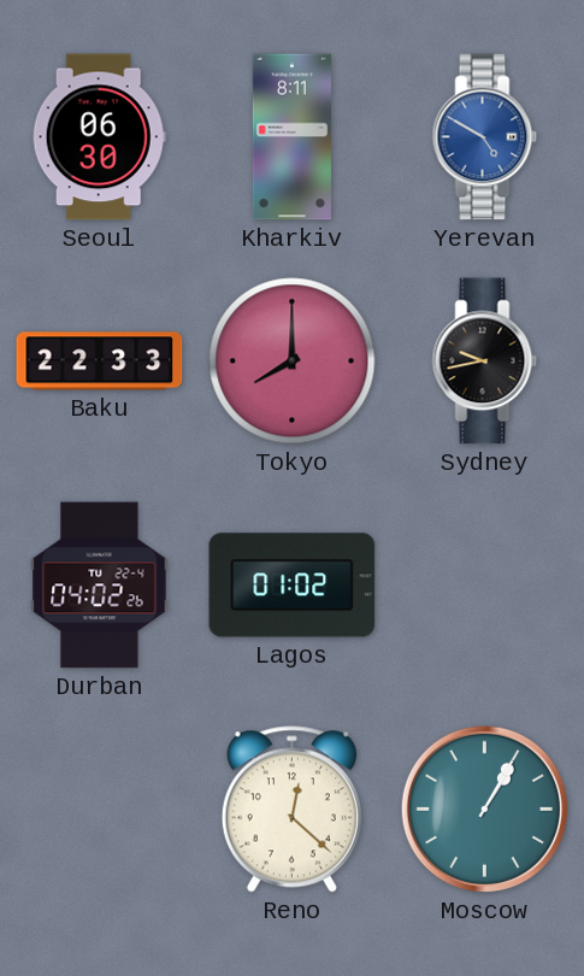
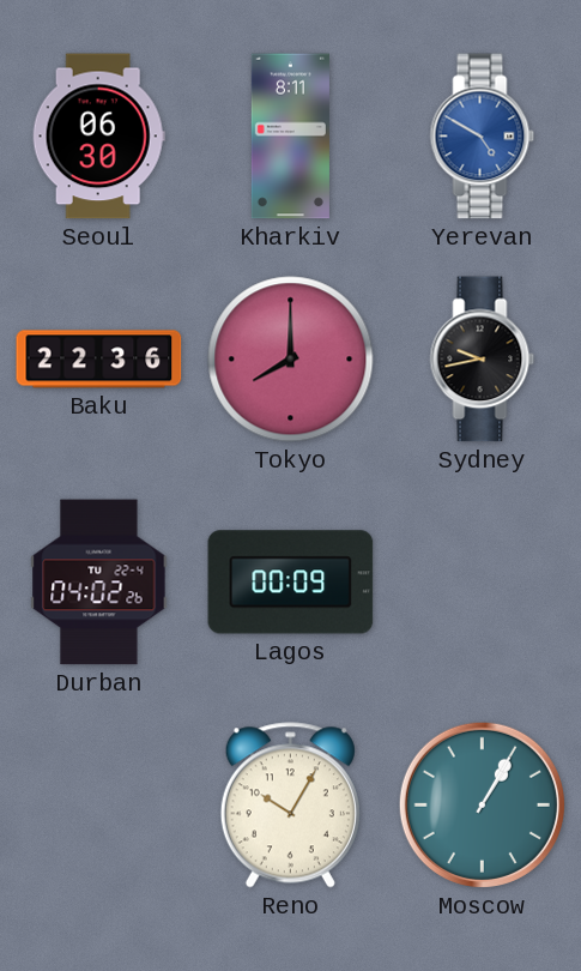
Baku: 22:33 -> 22:36 (99, 360)
Lagos: 01:02 -> 00:09 (291, 583)
Reno: 12:22 -> 10:05 (290, 806)
